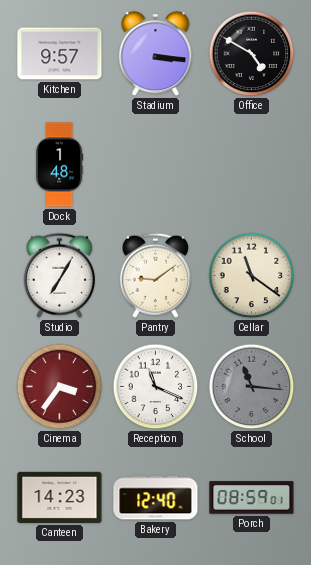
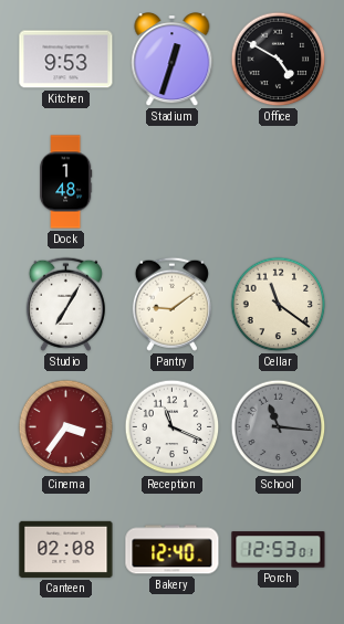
Kitchen: 9:57 -> 9:53 (66, 60)
Stadium: 3:16 -> 12:33 (173, 61)
Canteen: 14:23 -> 02:08 (66, 549)
Porch: 08:59 -> 12:53 (279, 550)
